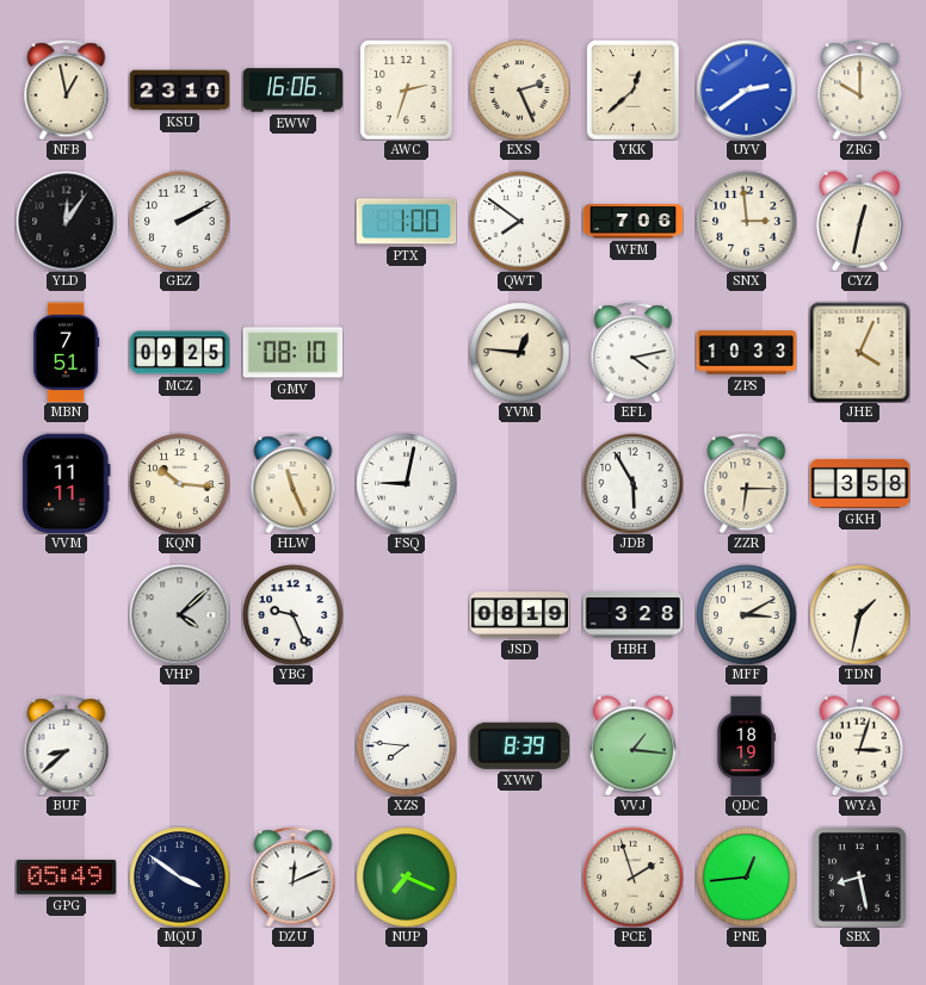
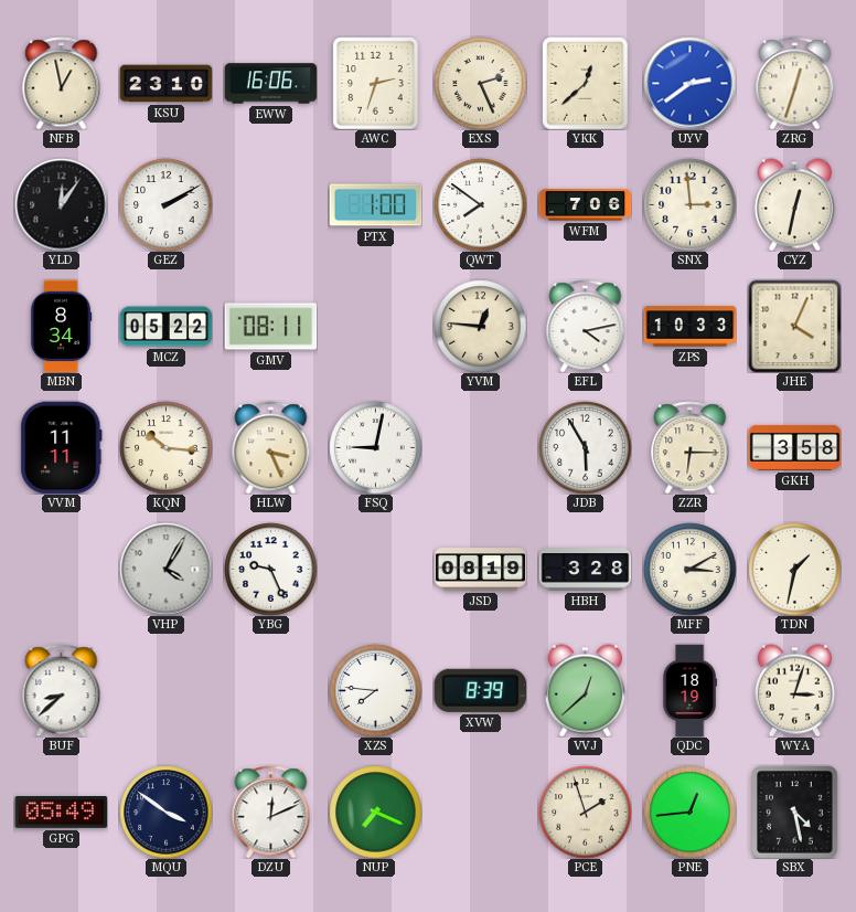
ZRG: 10:00 -> 12:33 (795, 83)
MBN: 7:51 -> 8:34 (61, 326)
MCZ: 09:25 -> 05:22 (165, 327)
GMV: 08:10 -> 08:11 (270, 327)
HLW: 11:26 -> 3:26 (271, 447)
VHP: 4:08 -> 4:05 (165, 569)
VVJ: 1:16 -> 12:38 (585, 690)
SBX: 8:28 -> 4:28 (795, 812)
